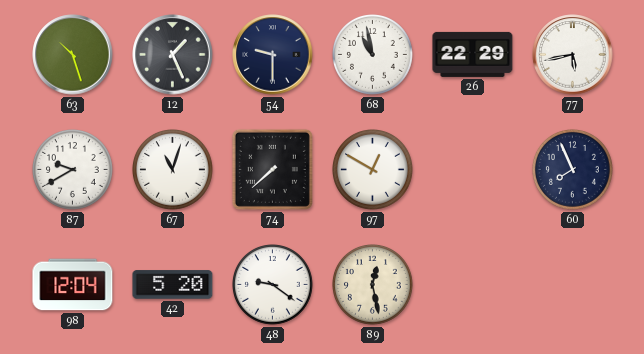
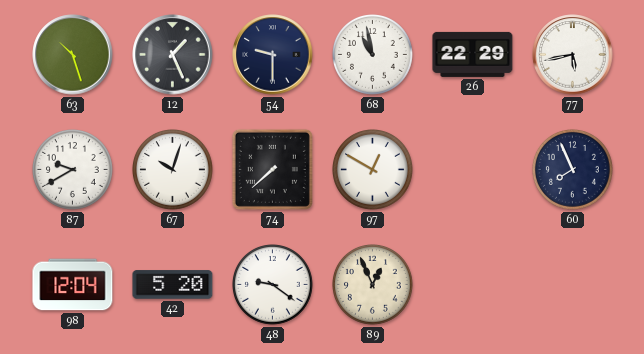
67: 11:03 -> 10:03 (173, 170)
89: 12:28 -> 12:56 (373, 285)
